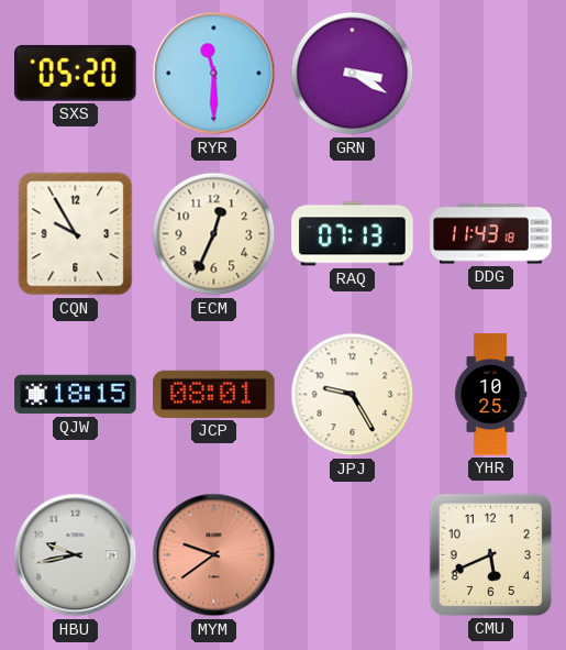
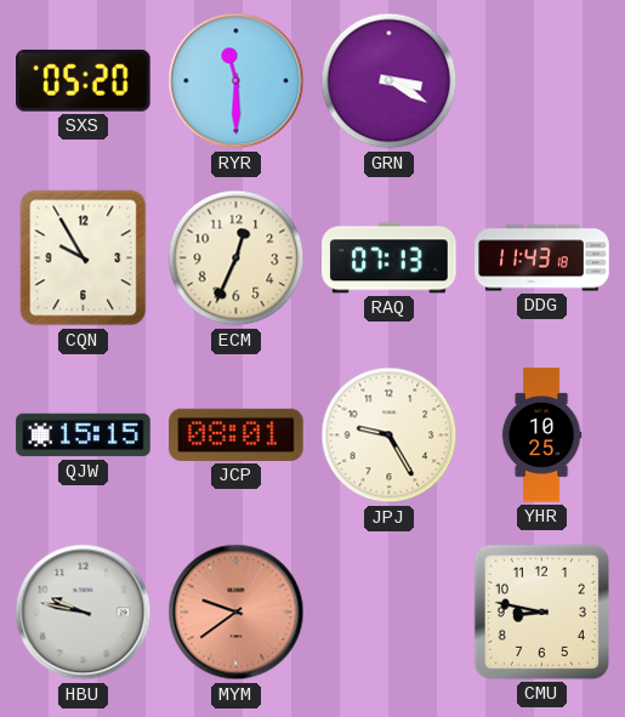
QJW: 18:15 -> 15:15 (84, 436)
HBU: 9:43 -> 9:47 (84, 613)
CMU: 5:41 -> 8:47 (541, 611)
